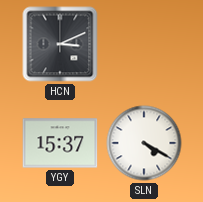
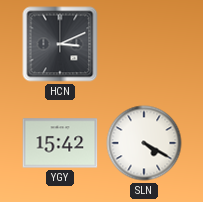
YGY: 15:37 -> 15:42 (60, 143)
